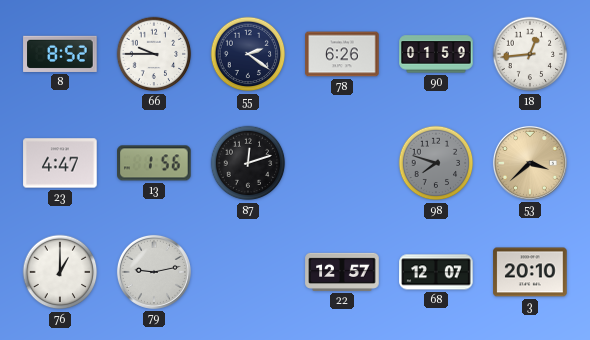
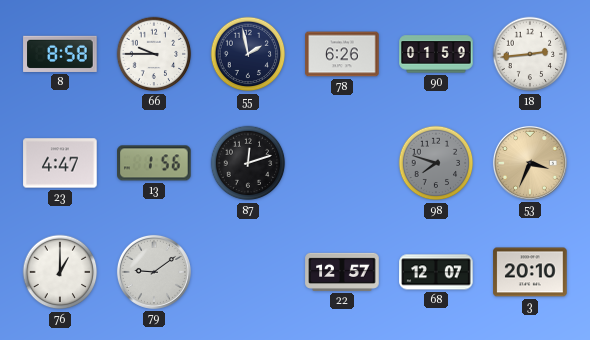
8: 8:52 -> 8:58 (60, 54)
55: 2:21 -> 1:58 (248, 54)
18: 12:44 -> 2:44 (530, 54)
53: 3:38 -> 3:34 (530, 163)
79: 9:13 -> 9:09 (154, 272)
